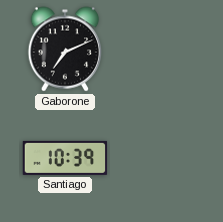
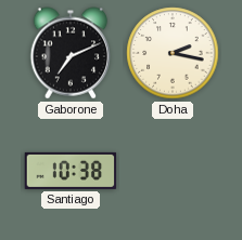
Doha: none -> 2:17 (173, 53)
Santiago: 10:39 -> 10:38 (71, 171)
